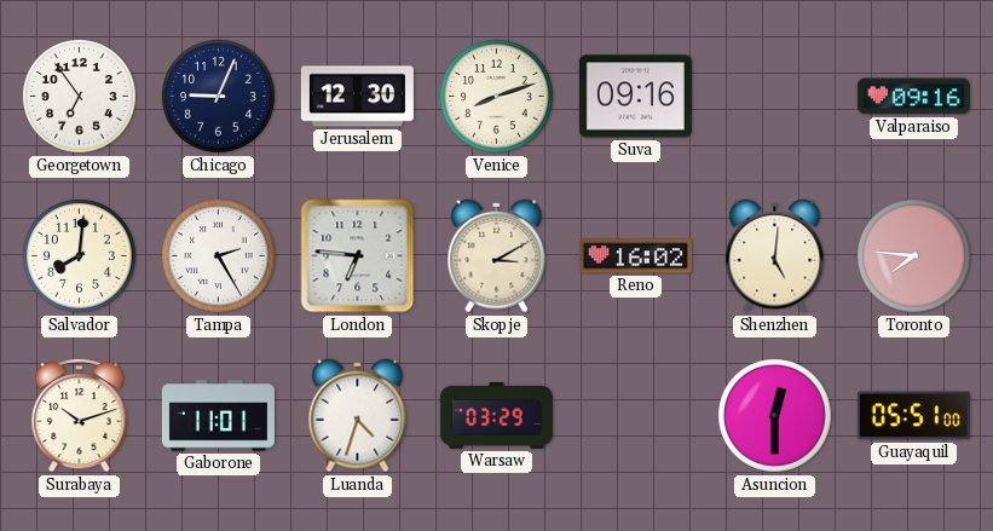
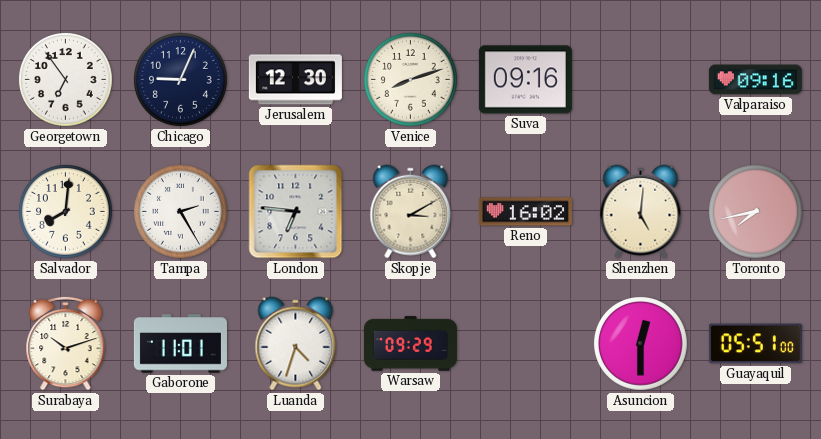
Toronto: 7:46 -> 7:43 (756, 212)
Warsaw: 03:29 -> 09:29 (410, 344)
